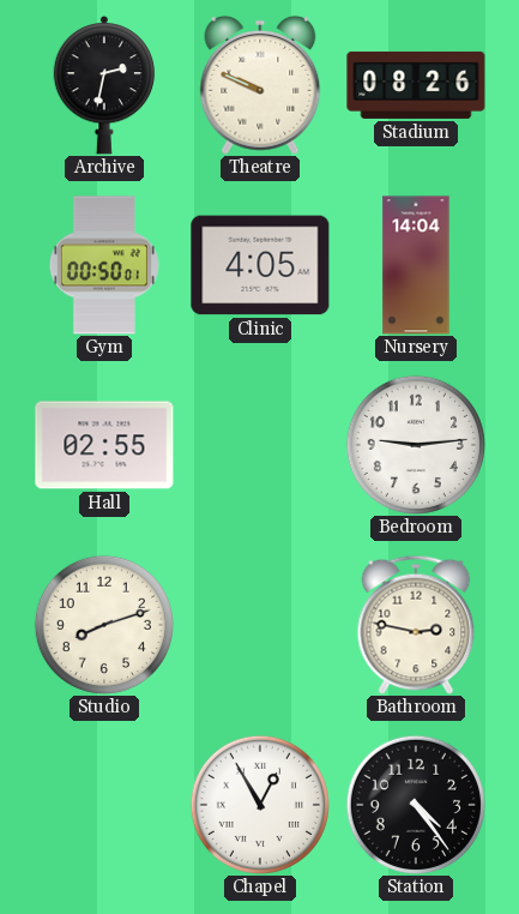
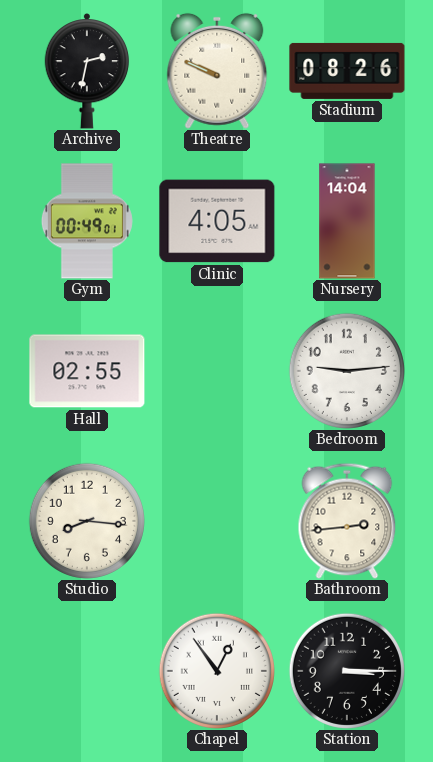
Gym: 00:50 -> 00:49 (87, 221)
Studio: 8:12 -> 8:16 (87, 521)
Bathroom: 2:47 -> 2:44 (347, 521)
Chapel: 12:55 -> 12:54 (217, 671)
Station: 4:24 -> 3:15 (347, 671)
